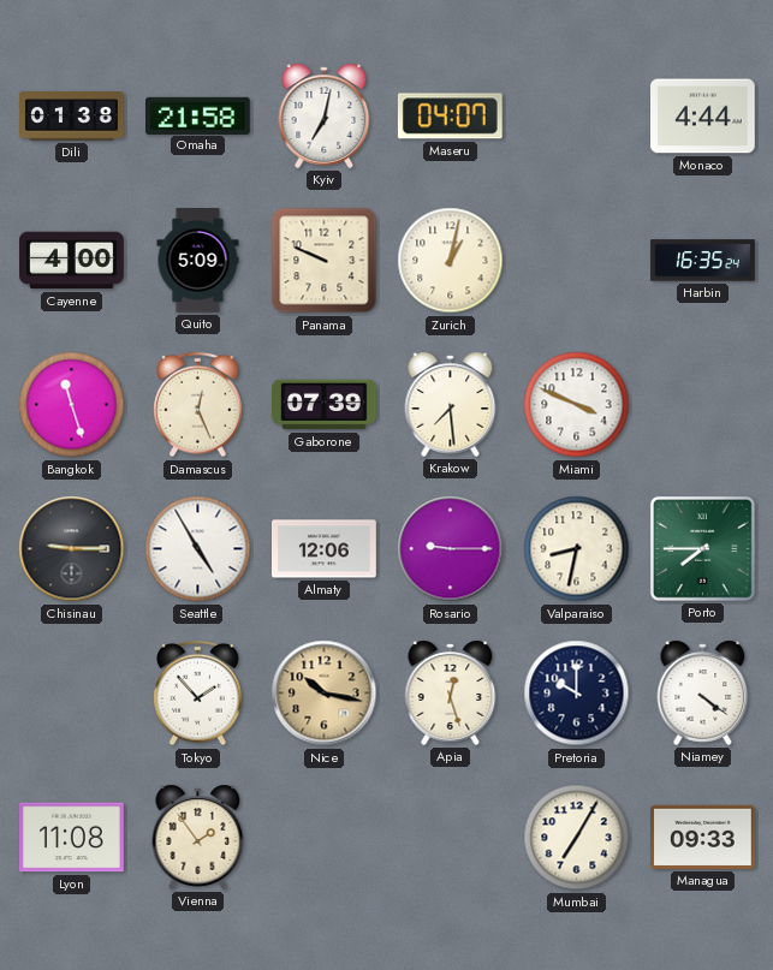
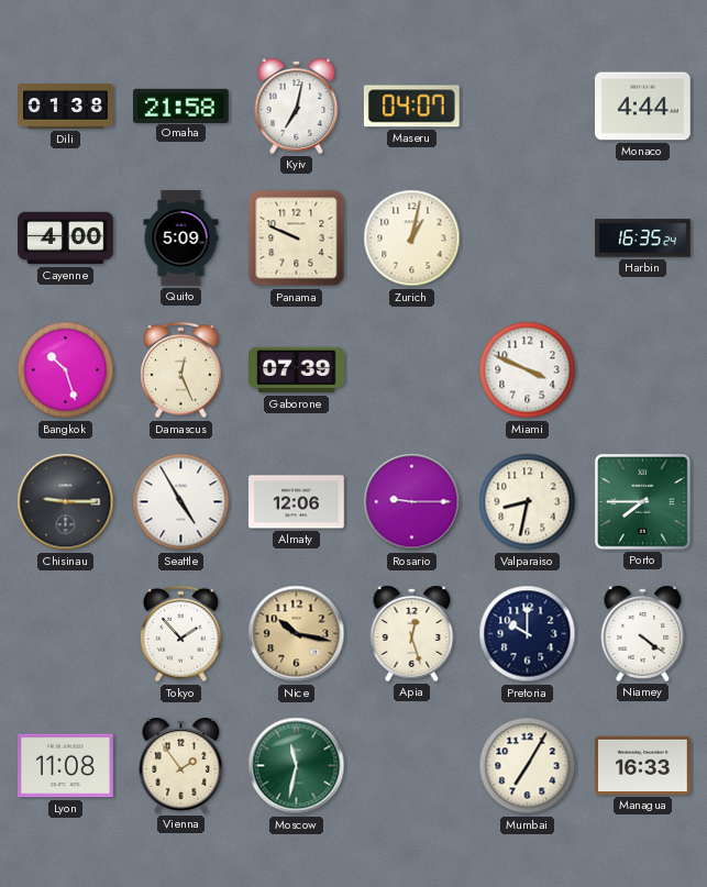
Bangkok: 11:27 -> 10:27 (66, 370)
Krakow: 7:29 -> none (451, 404)
Moscow: none -> 11:32 (297, 766)
Managua: 09:33 -> 16:33 (643, 765)
